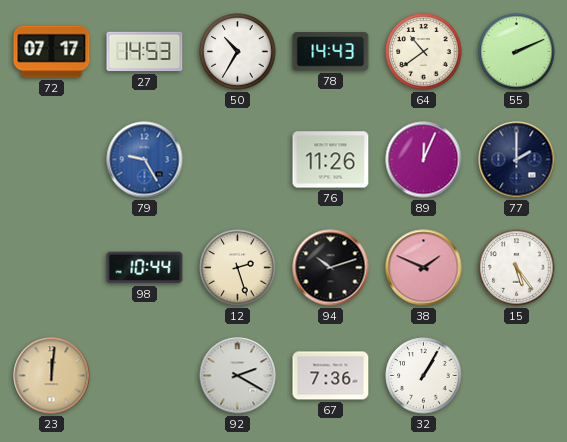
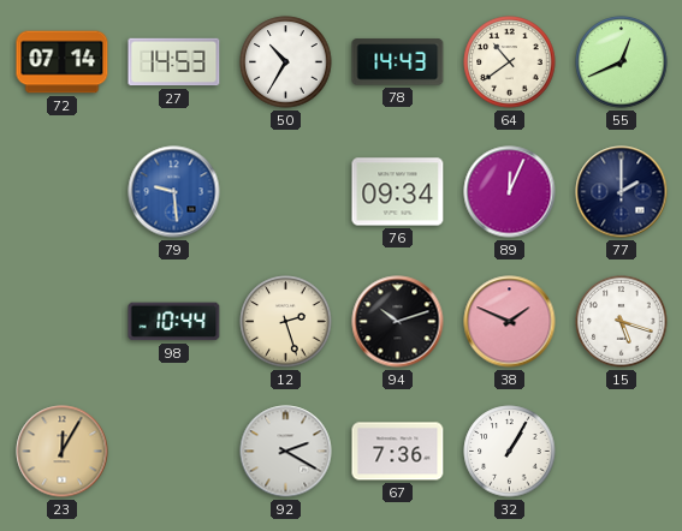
72: 07:17 -> 07:14 (63, 62)
55: 2:11 -> 12:41 (622, 62)
79: 9:25 -> 9:29 (174, 192)
76: 11:26 -> 09:34 (398, 192)
15: 5:24 -> 5:18 (622, 322)
23: 12:01 -> 12:05 (63, 452)
